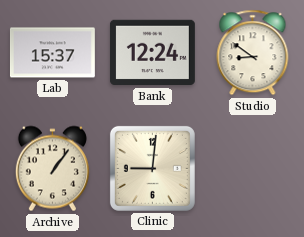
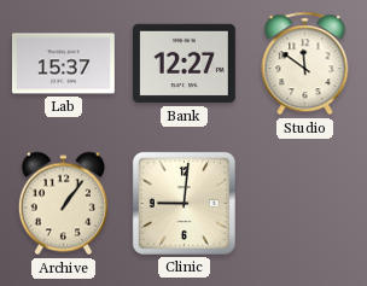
Bank: 12:24 -> 12:27 (183, 64)
Studio: 8:51 -> 11:51 (305, 64)
